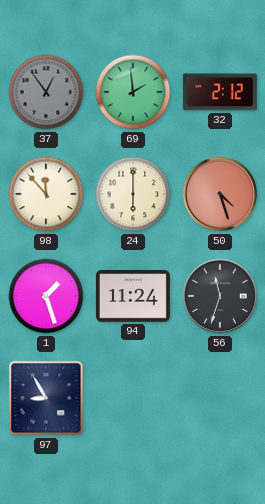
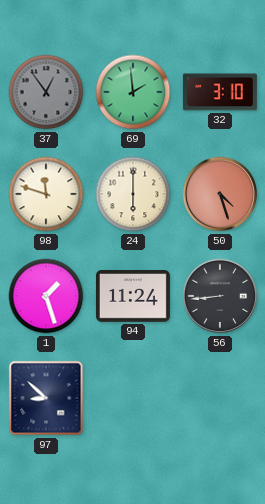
32: 2:12 -> 3:10 (220, 92)
98: 11:53 -> 11:48 (46, 194)
56: 11:33 -> 8:44 (220, 296)
97: 8:55 -> 8:52 (46, 398)
